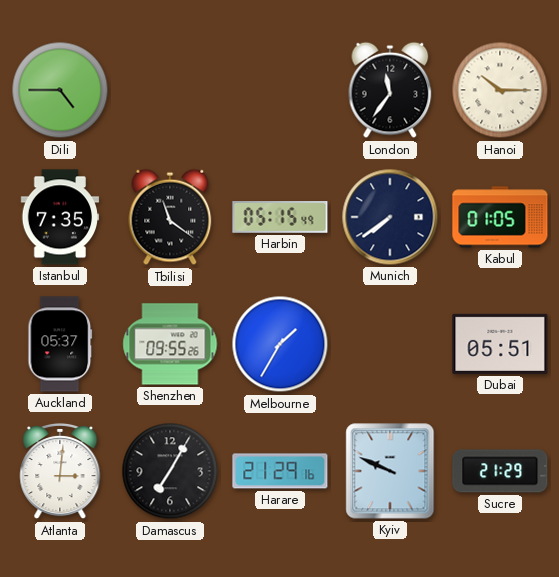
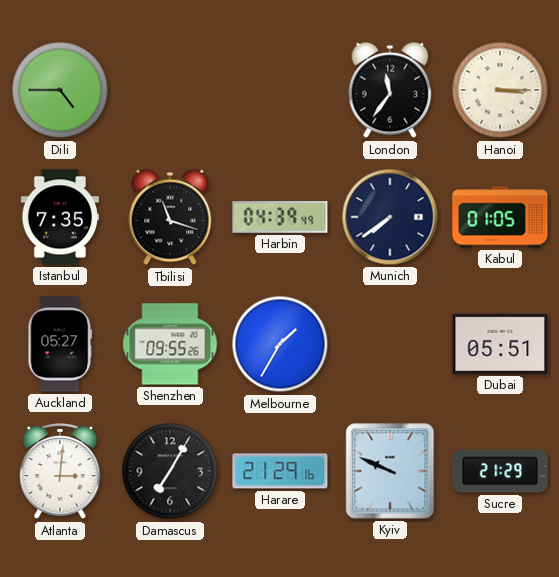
Hanoi: 10:15 -> 3:15 (500, 90)
Tbilisi: 11:21 -> 11:18 (170, 217)
Harbin: 05:15 -> 04:39 (280, 217)
Auckland: 05:37 -> 05:27 (60, 344)
